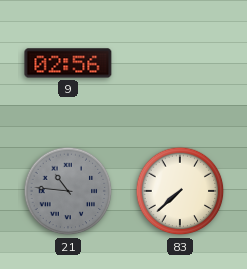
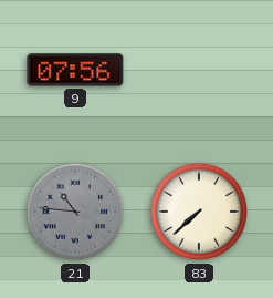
9: 02:56 -> 07:56 (75, 70)
